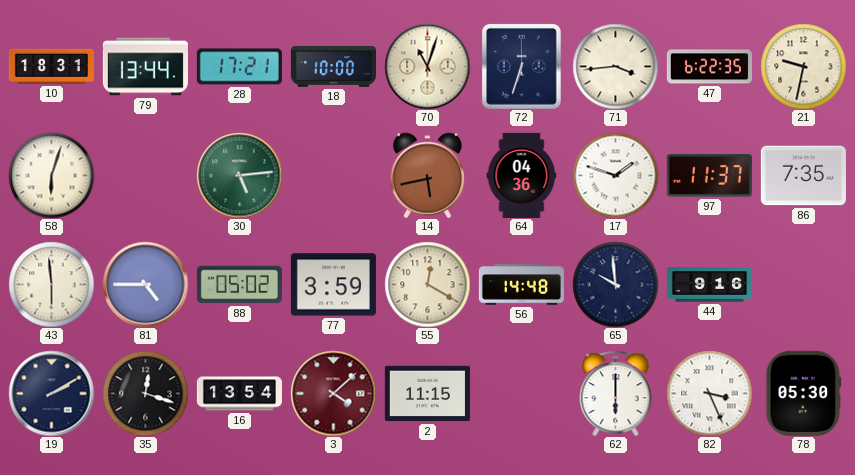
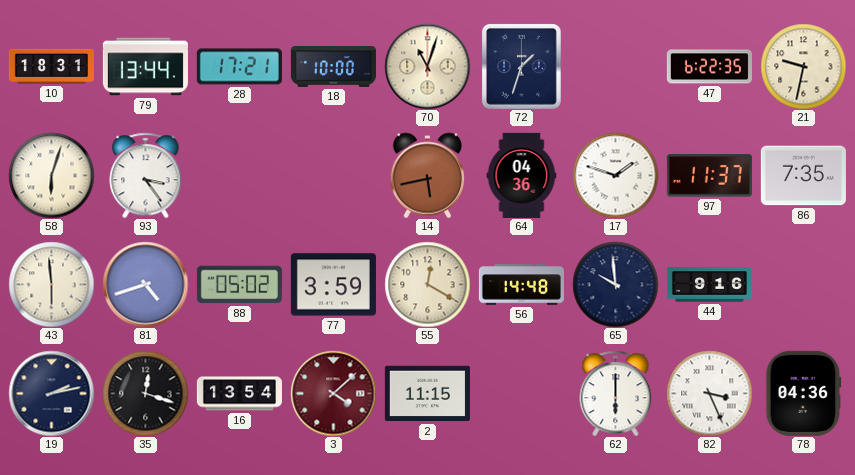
72: 6:33 -> 1:33 (521, 67)
71: 3:44 -> none (615, 66)
93: none -> 3:24 (146, 175)
30: 5:14 -> none (239, 175)
81: 4:45 -> 4:42 (145, 284)
19: 2:10 -> 2:13 (51, 393)
78: 05:30 -> 04:36 (804, 393)
